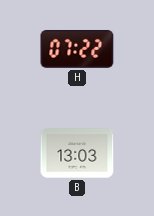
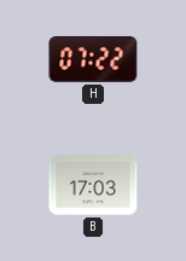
B: 13:03 -> 17:03 (93, 185)
